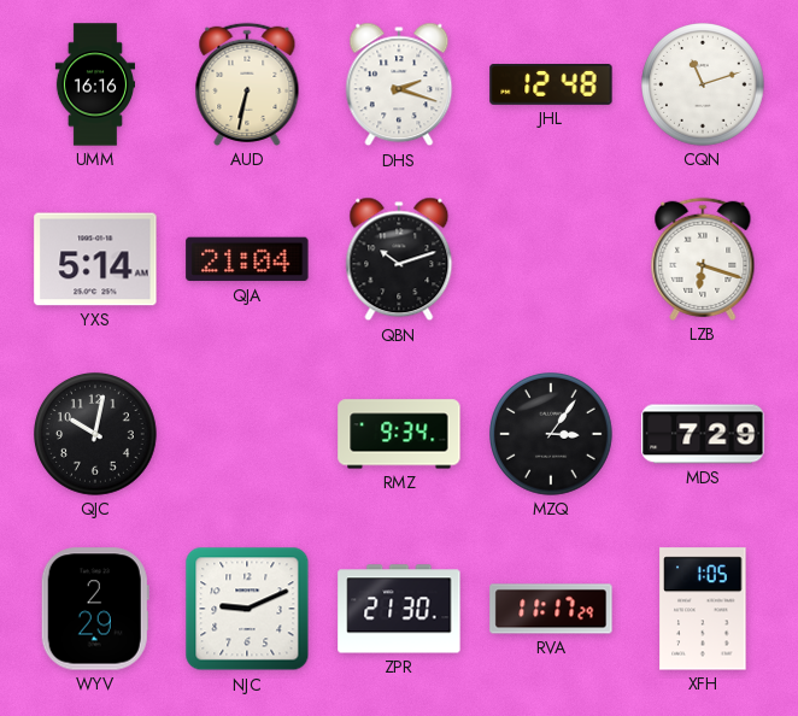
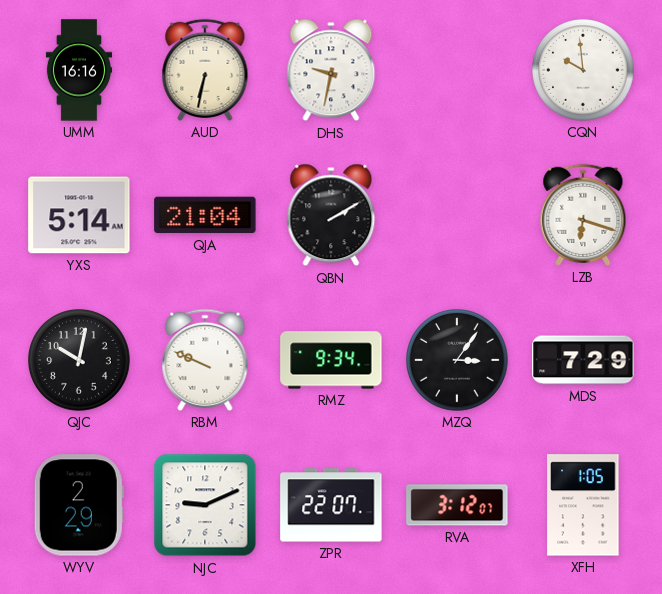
DHS: 2:18 -> 9:32 (331, 70)
JHL: 12:48 -> none (551, 86)
CQN: 11:12 -> 9:59 (584, 71)
QBN: 10:12 -> 2:10 (331, 215)
RBM: none -> 9:49 (205, 360)
ZPR: 21:30 -> 22:07 (331, 505)
RVA: 11:17 -> 3:12 (457, 505)
